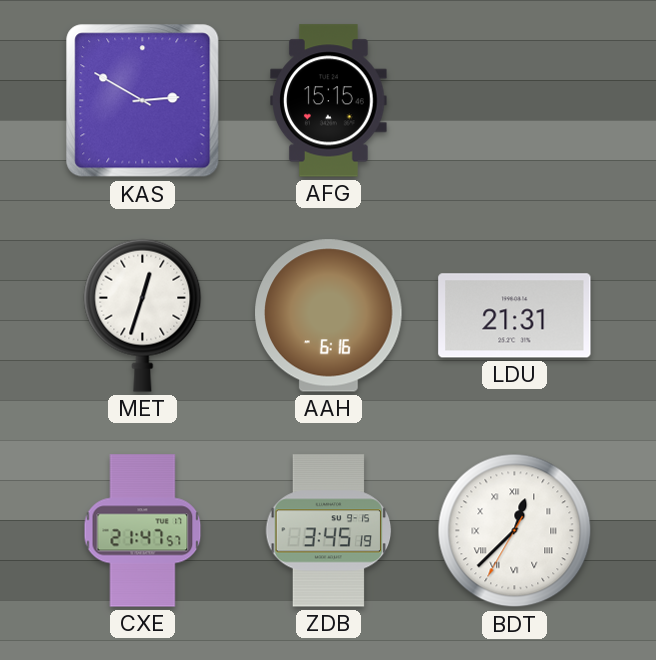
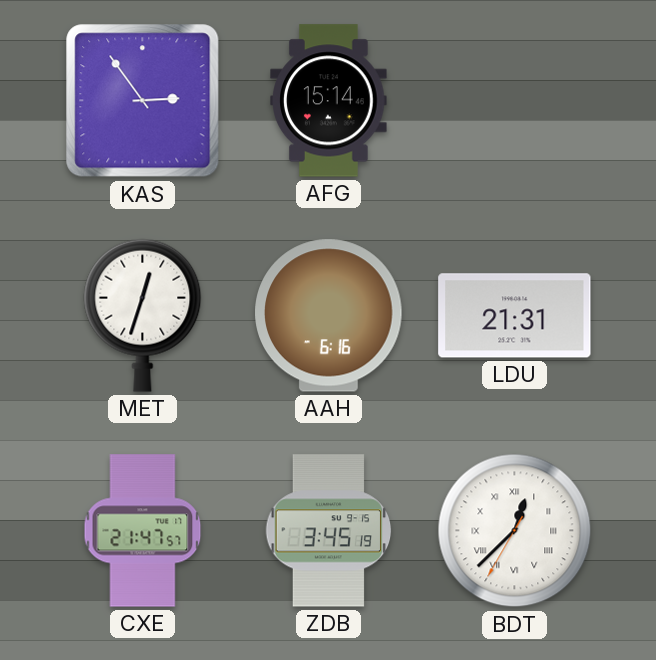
KAS: 2:50 -> 2:54 (143, 101)
AFG: 15:15 -> 15:14 (329, 101)
